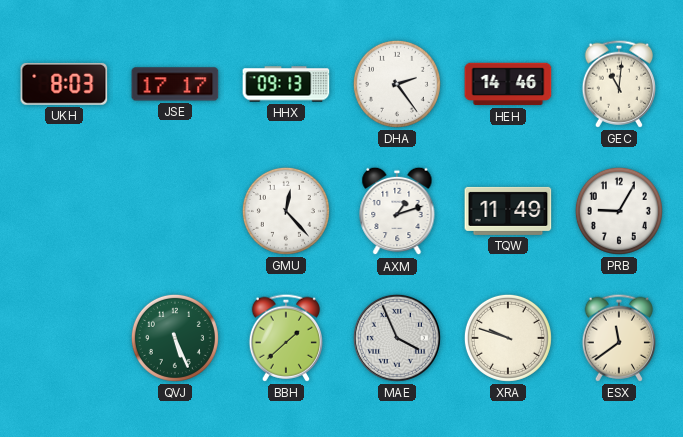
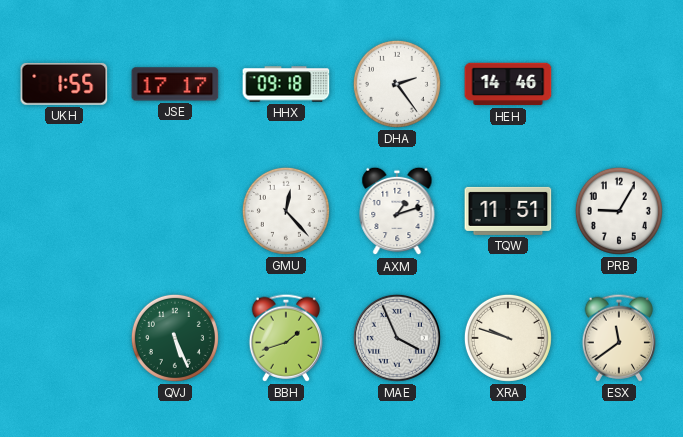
UKH: 8:03 -> 1:55 (64, 84)
HHX: 09:13 -> 09:18 (286, 84)
GEC: 11:01 -> none (618, 84)
TQW: 11:49 -> 11:51 (508, 211)
BBH: 1:38 -> 1:42 (285, 338)
